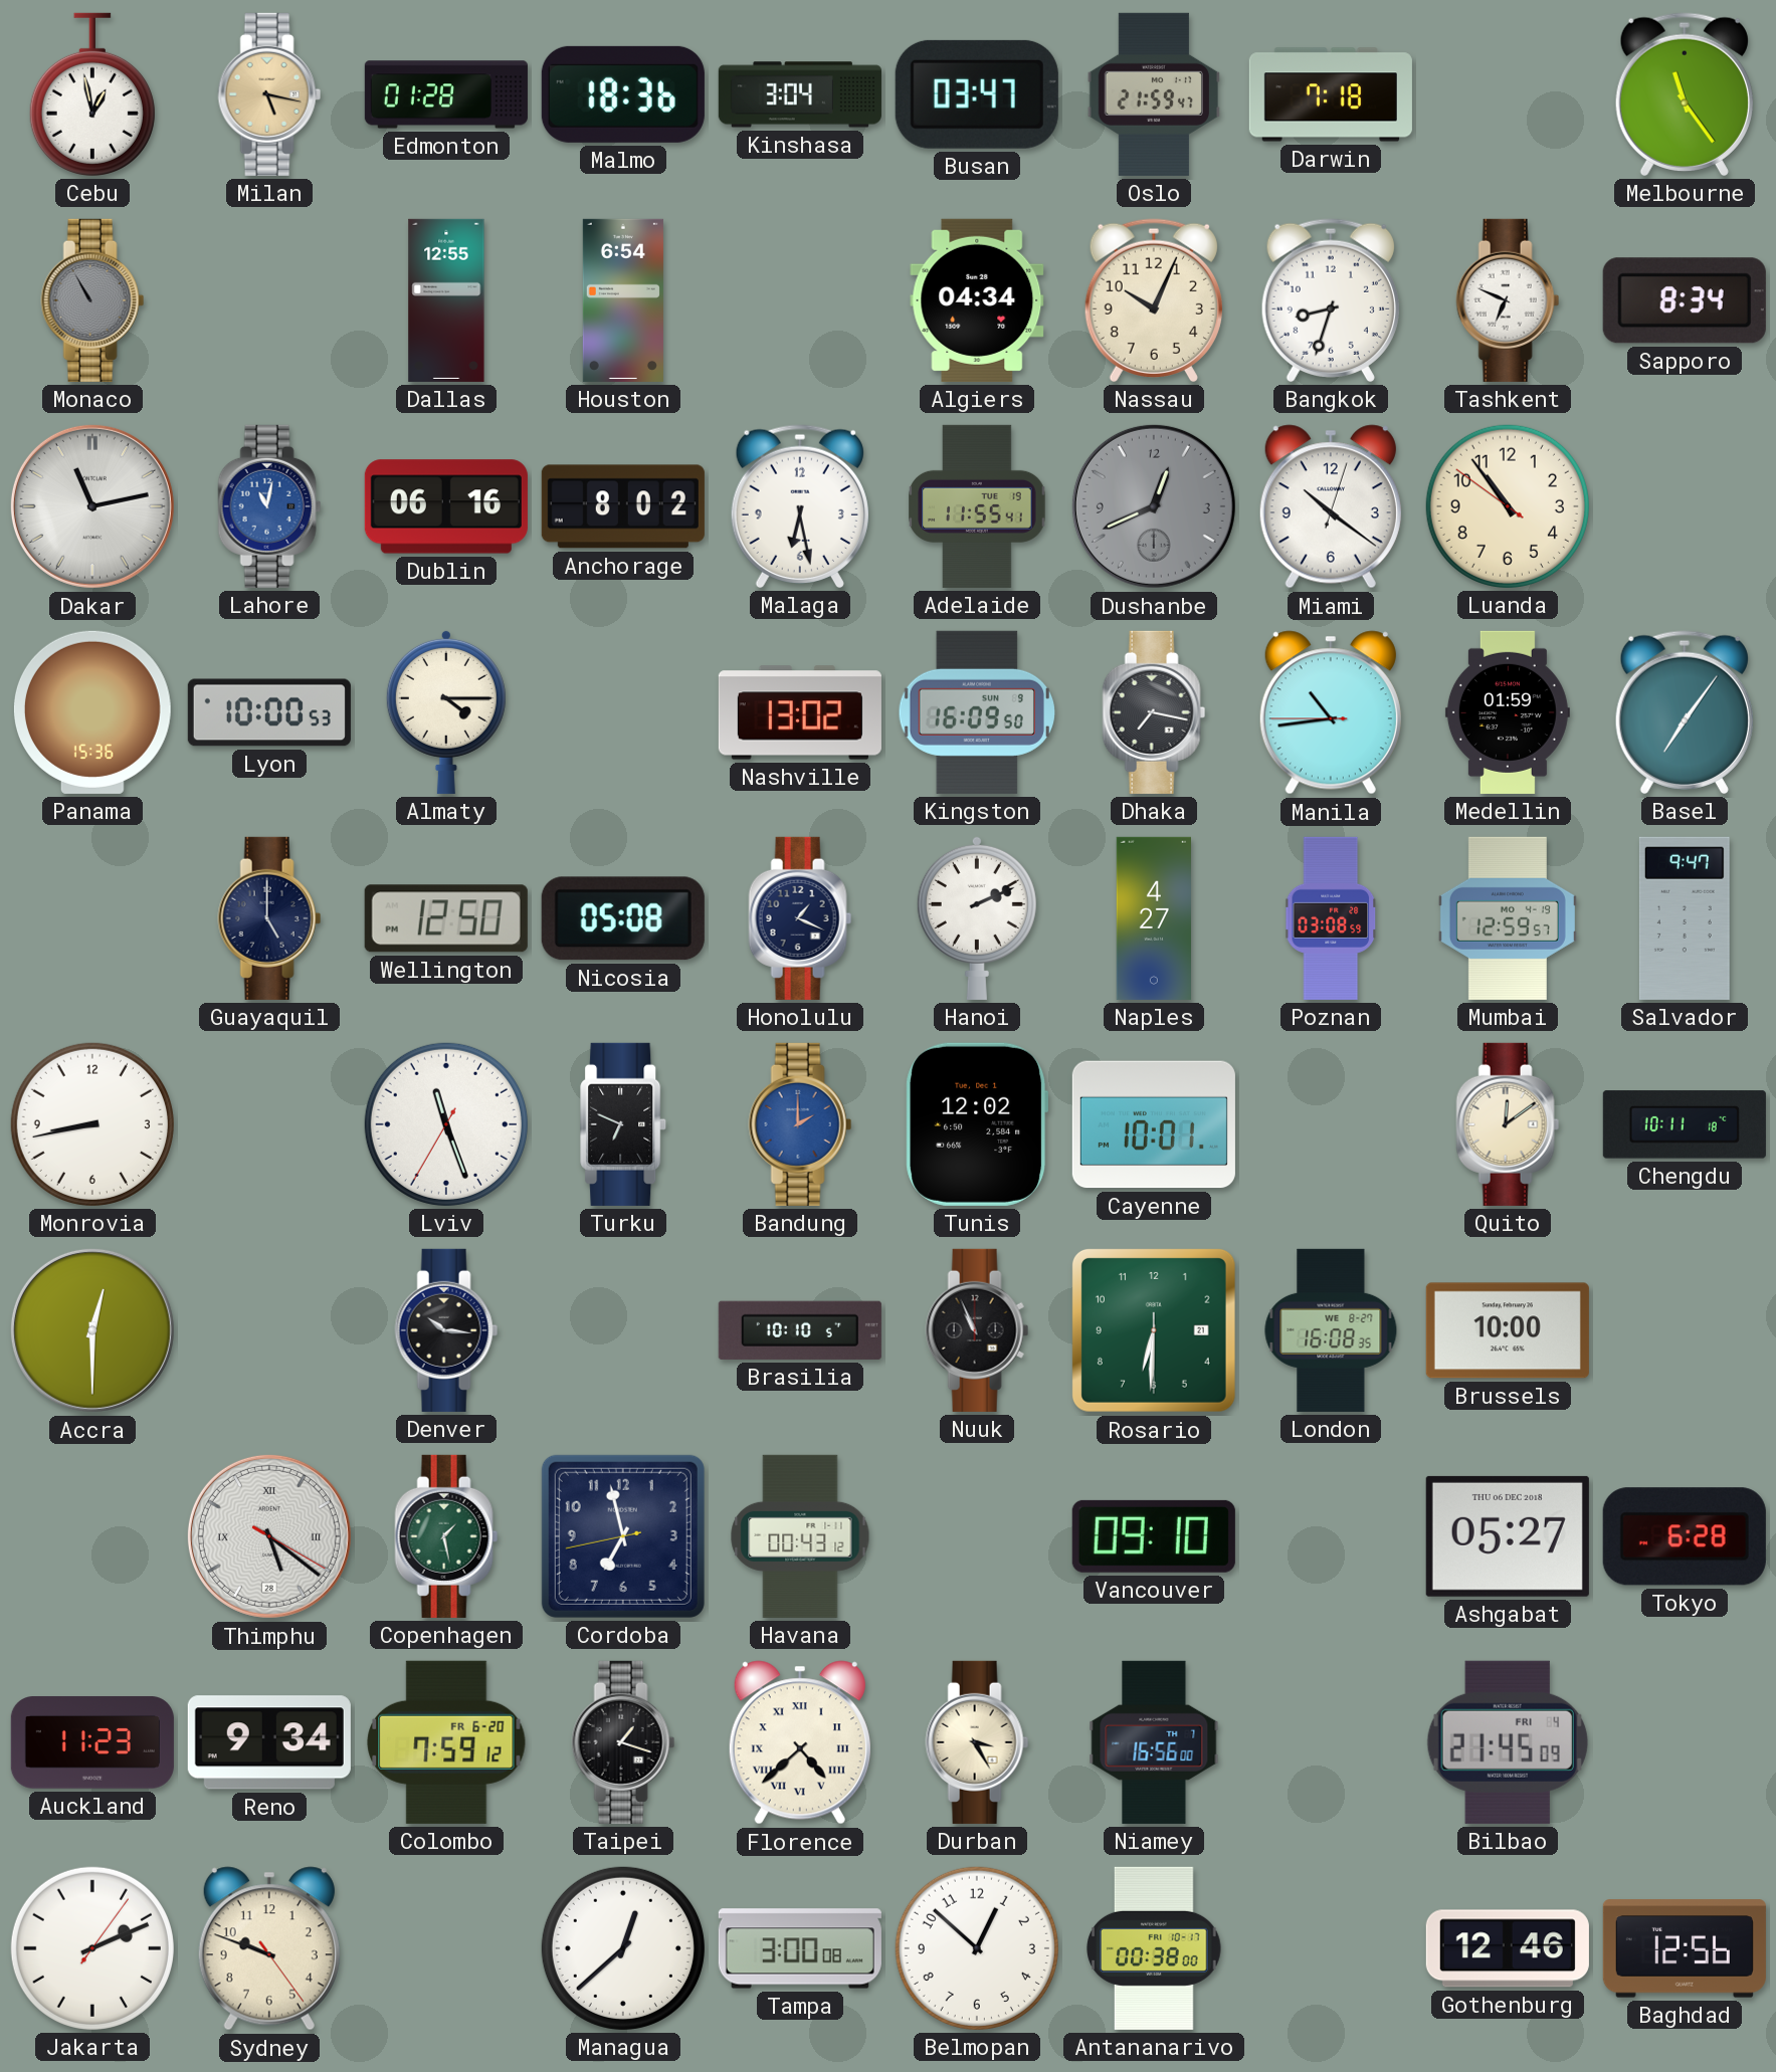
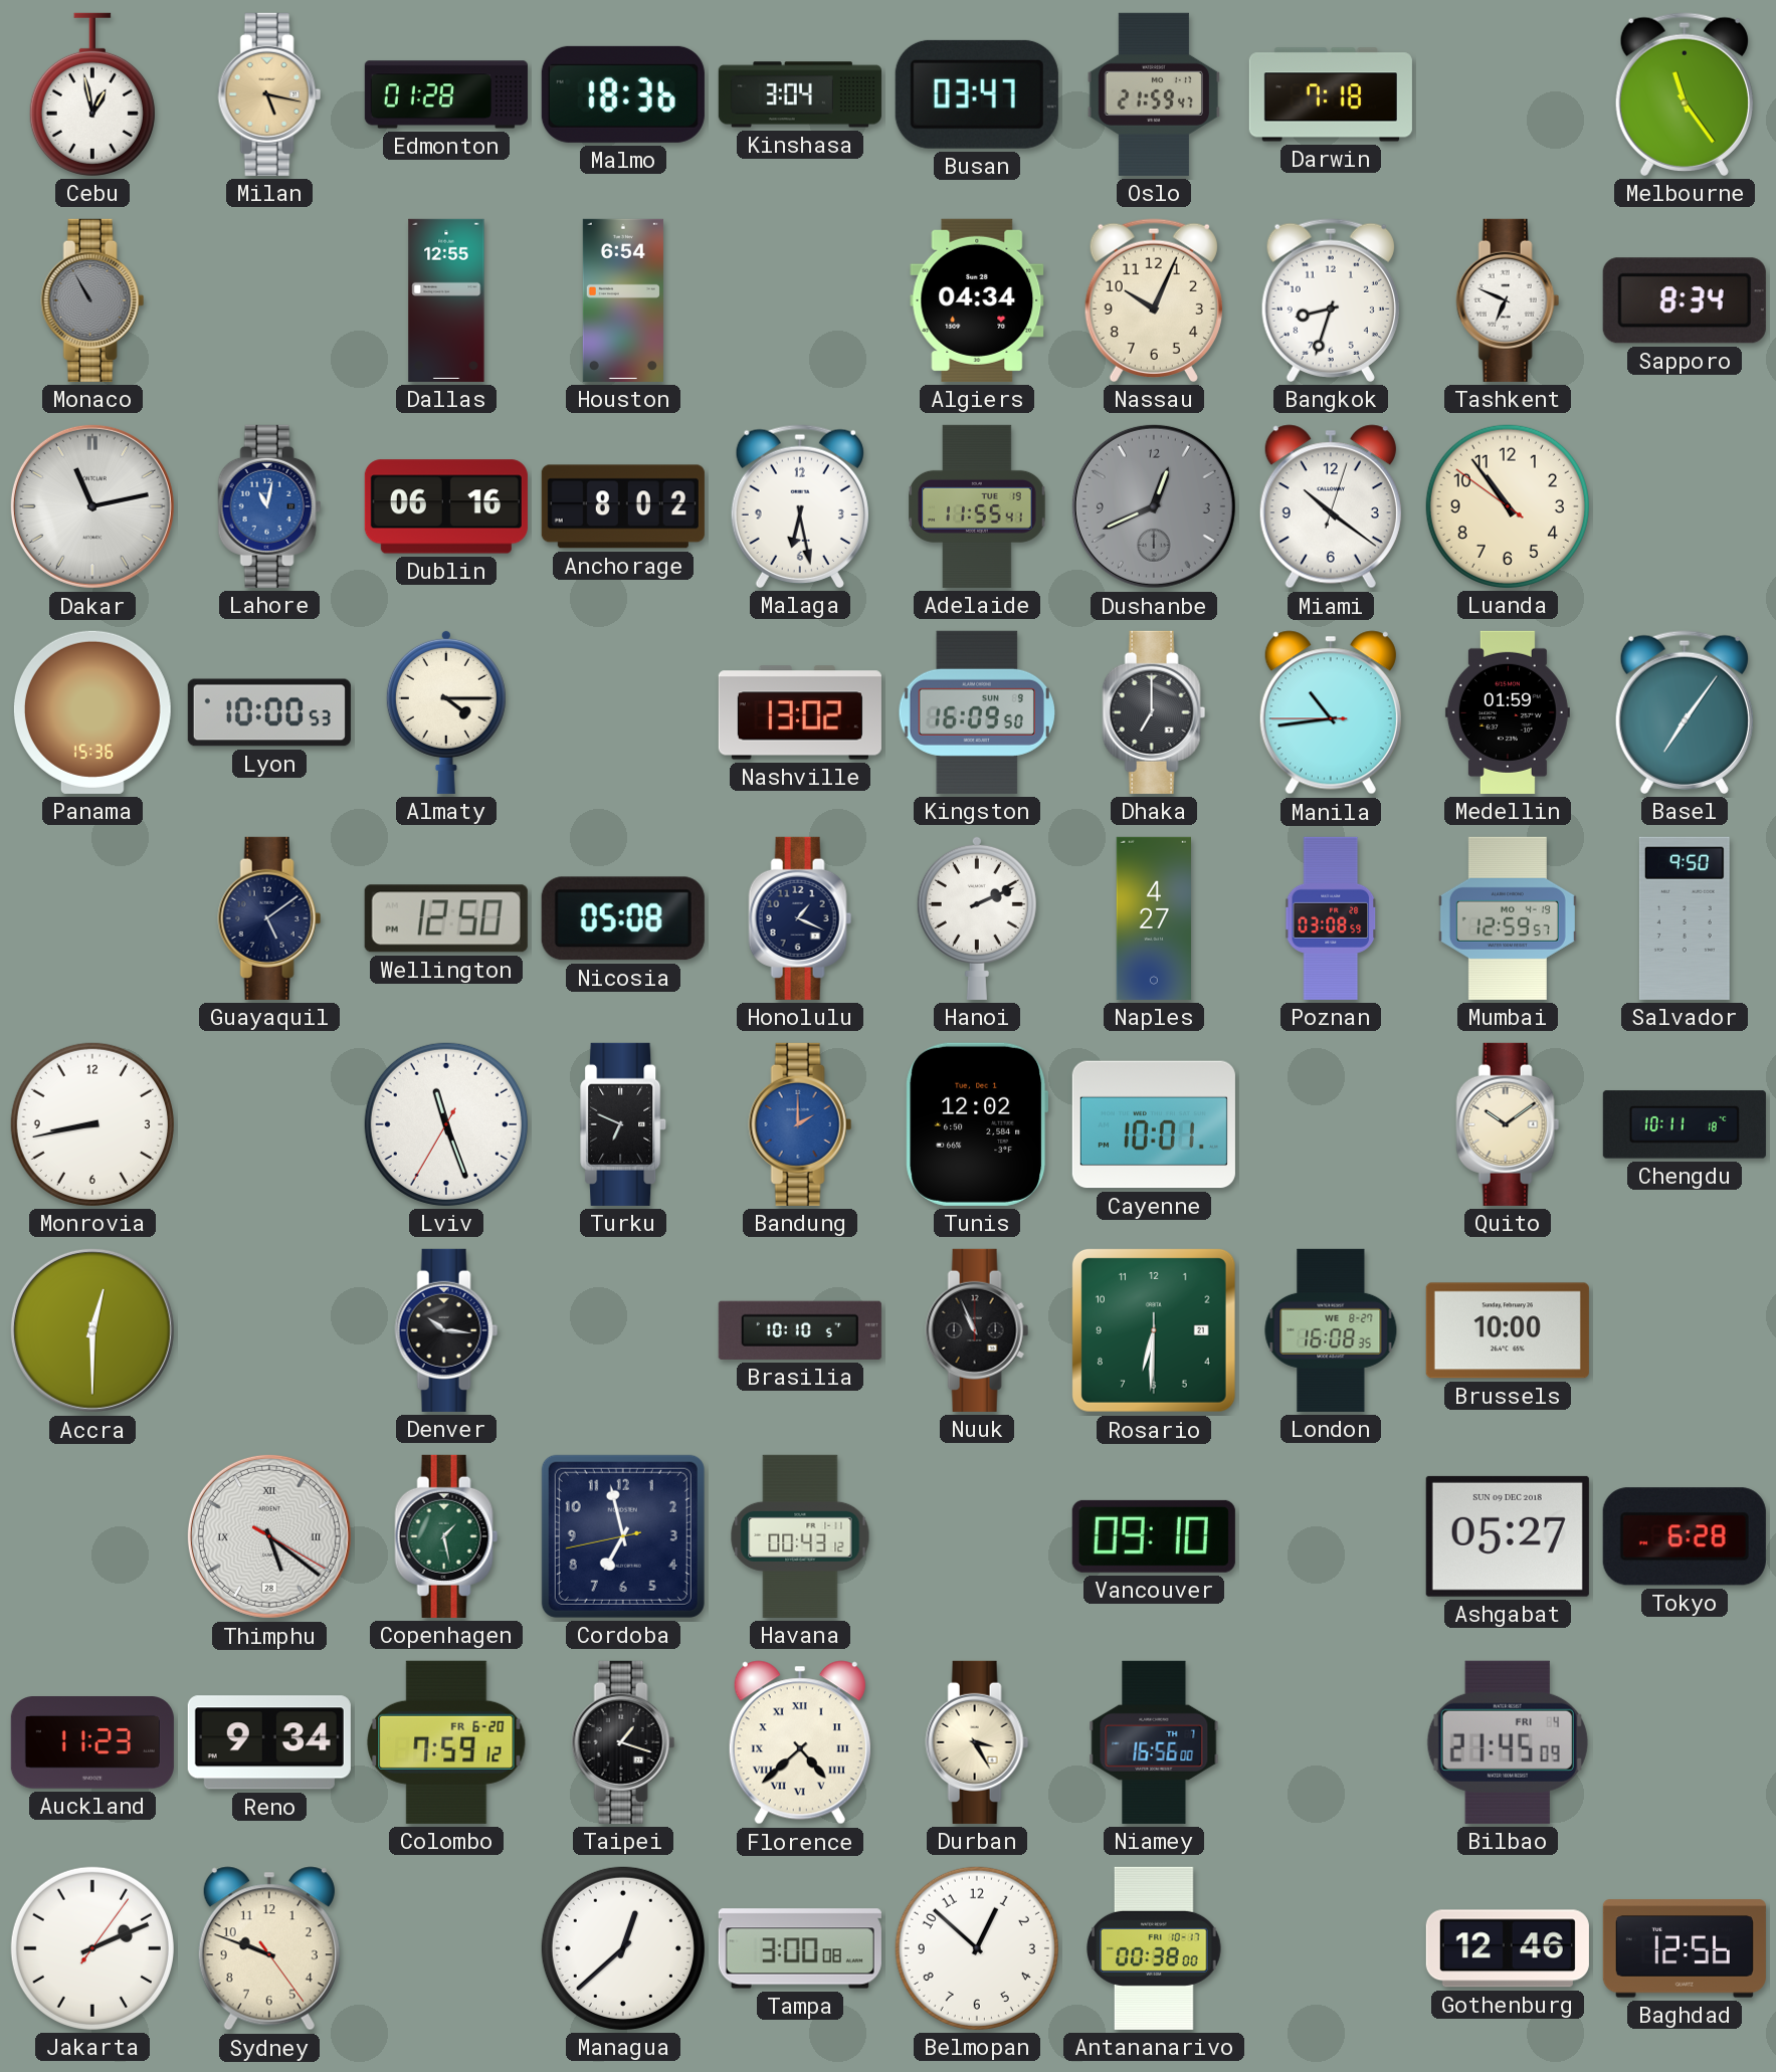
Dhaka: 7:17 -> 7:00 (1154, 712)
Guayaquil: 5:00 -> 5:09 (269, 918)
Salvador: 9:47 -> 9:50 (1685, 918)
Quito: 12:09 -> 10:09 (1508, 1124)
Ashgabat date: THU 06 DEC 2018 -> SUN 09 DEC 2018 (1508, 1536)
